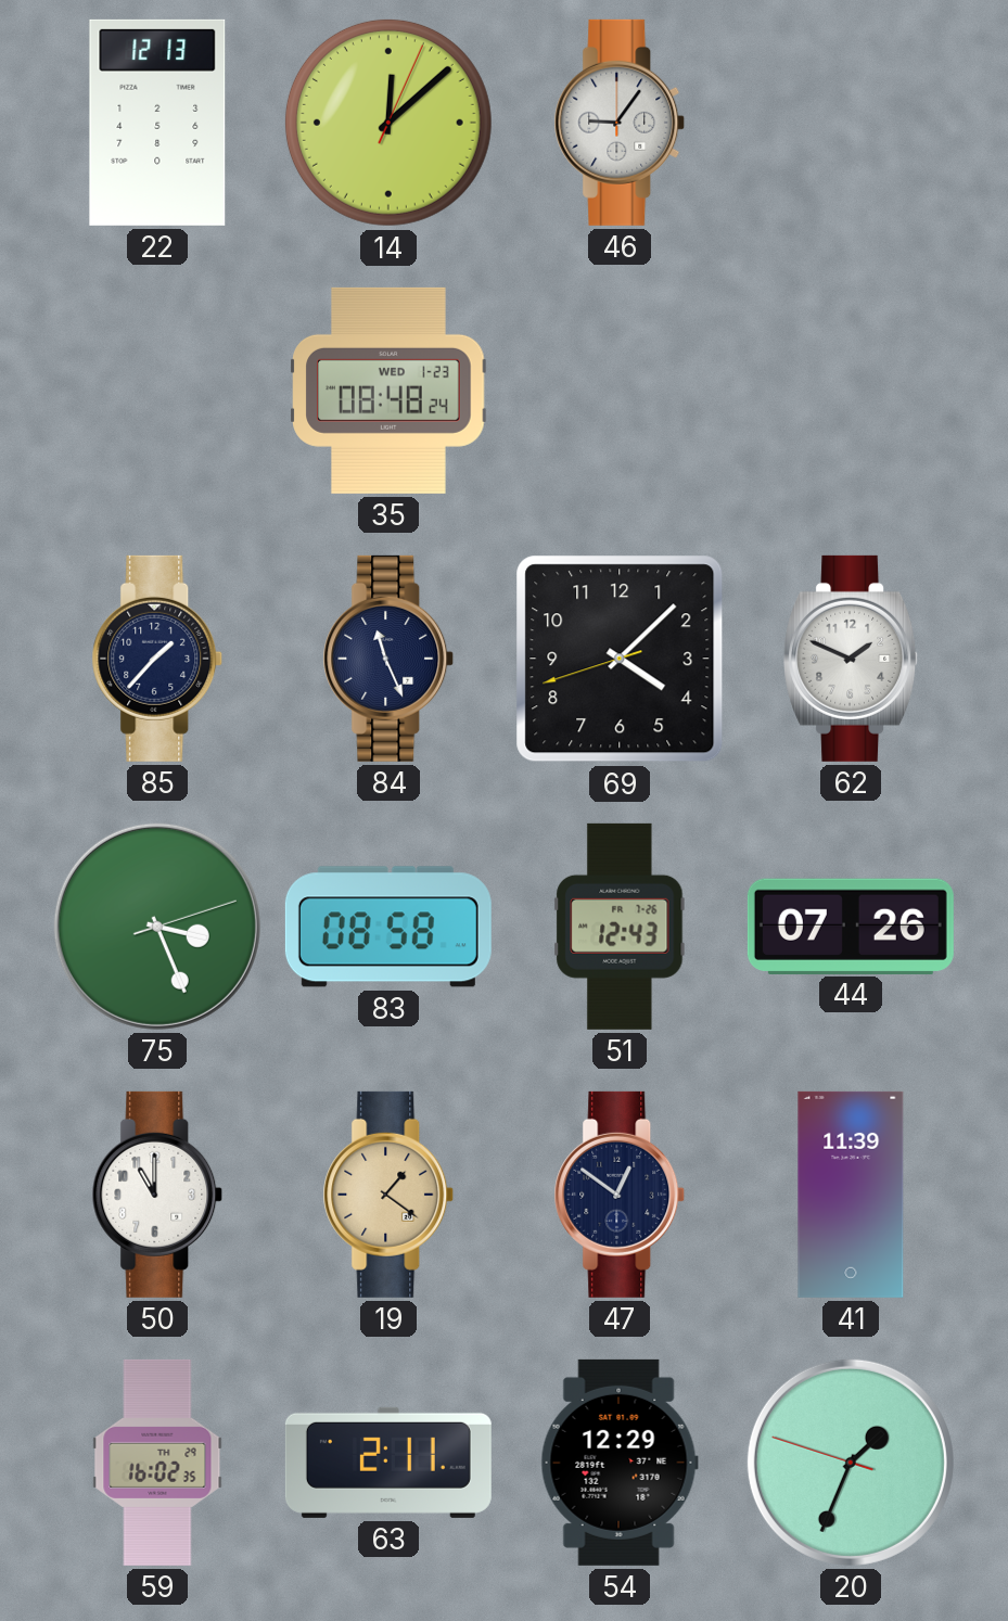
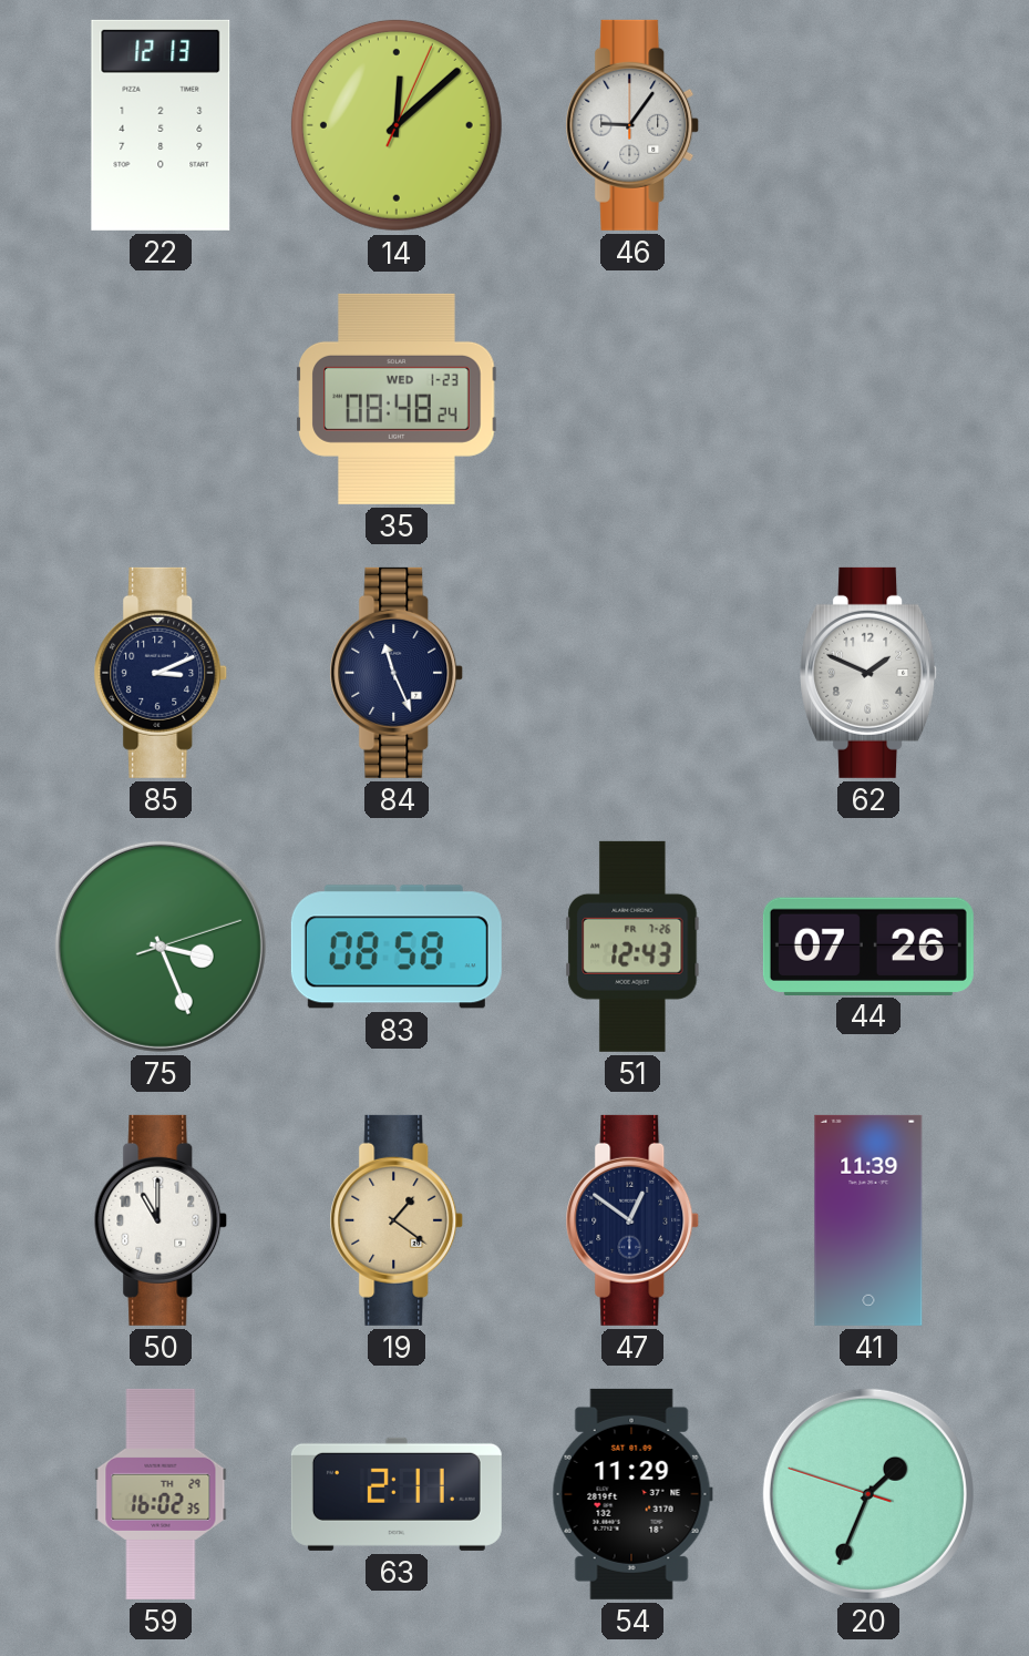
85: 1:37 -> 3:11 (161, 673)
69: 4:07 -> none (620, 659)
54: 12:29 -> 11:29 (632, 1494)
